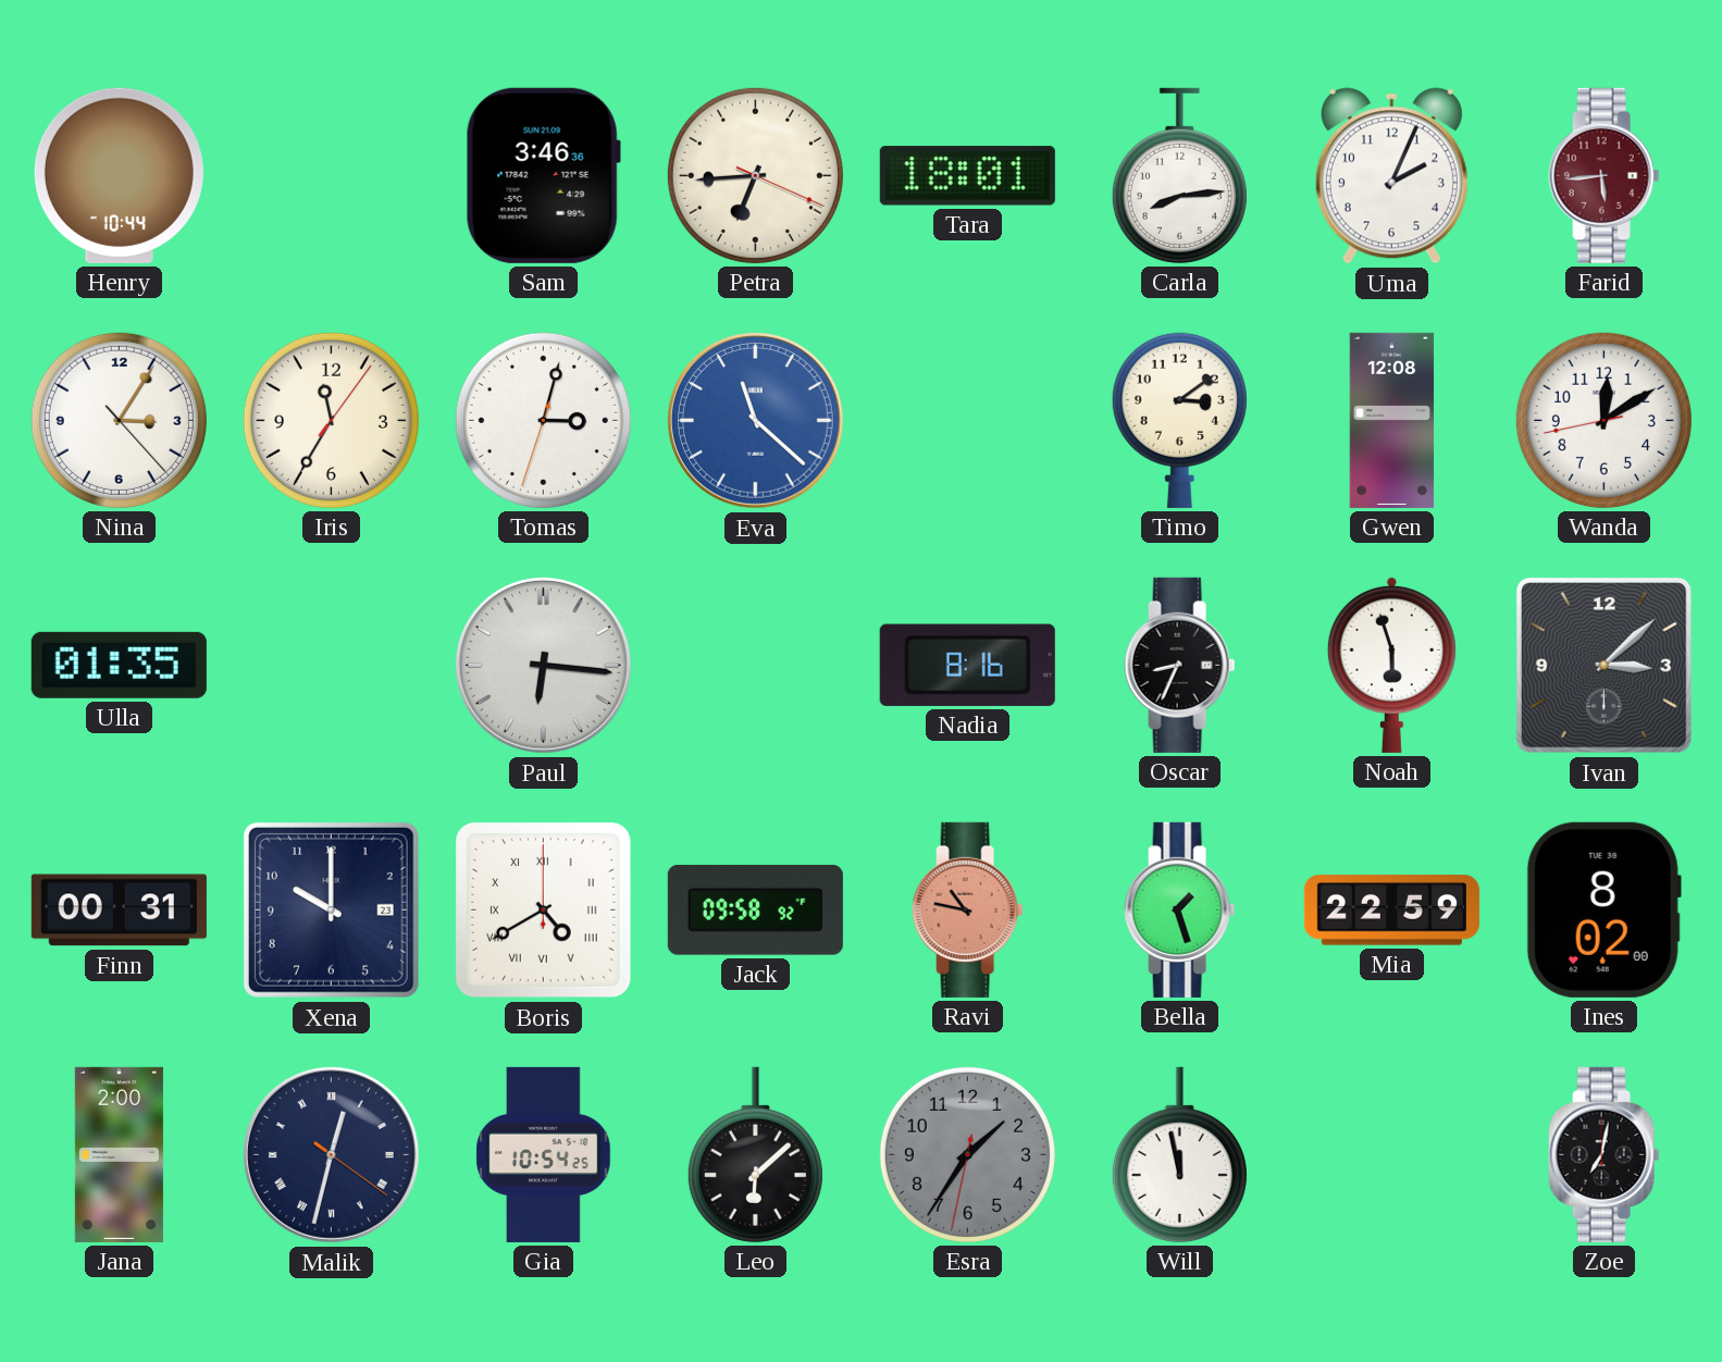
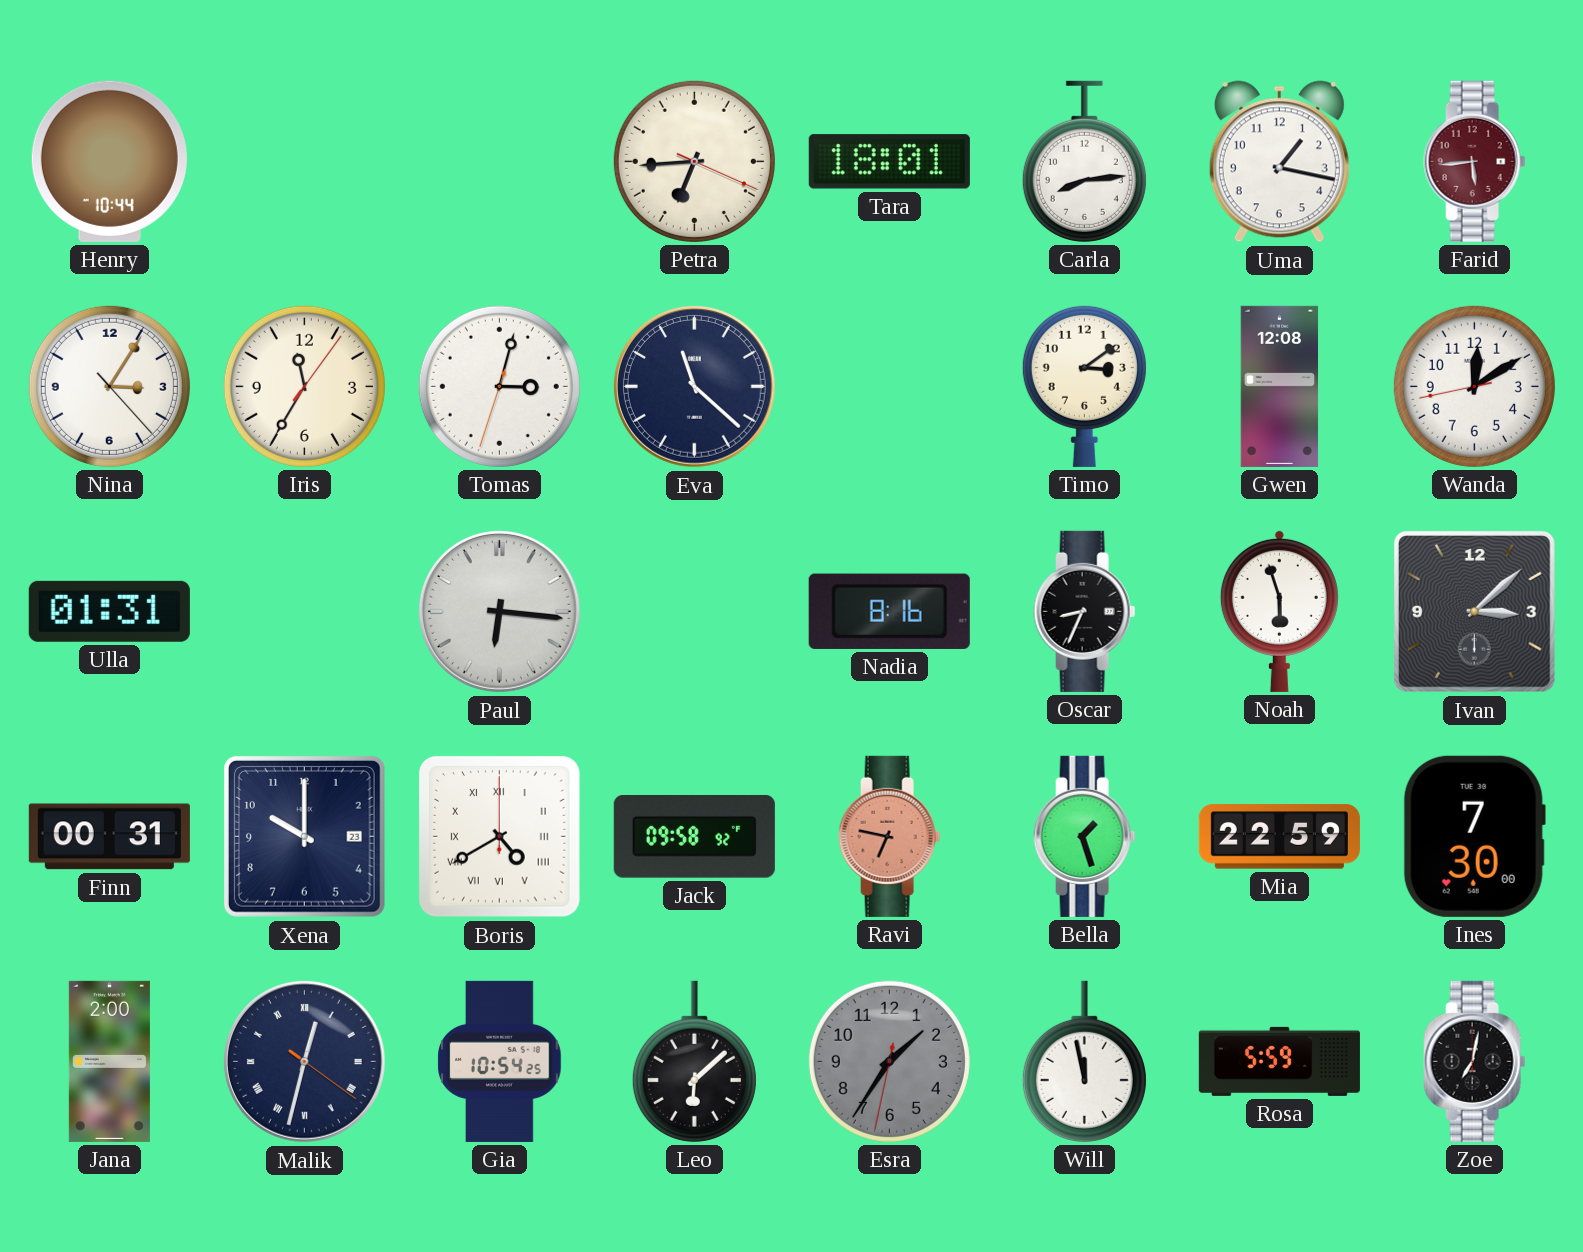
Sam: 3:46 -> none (543, 175)
Uma: 2:04 -> 1:17 (1279, 162)
Eva dial: blue -> navy (694, 386)
Ulla: 01:35 -> 01:31 (109, 611)
Ravi: 10:47 -> 6:47 (890, 836)
Ines: 8:02 -> 7:30 (1474, 836)
Rosa: none -> 5:59 (1279, 1061)
